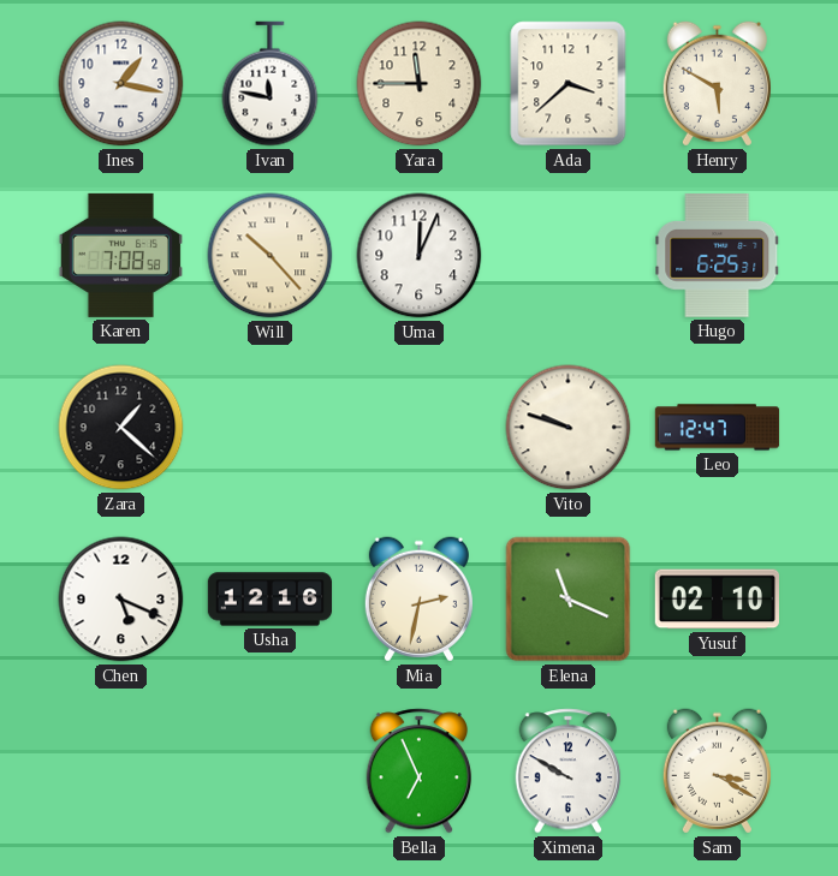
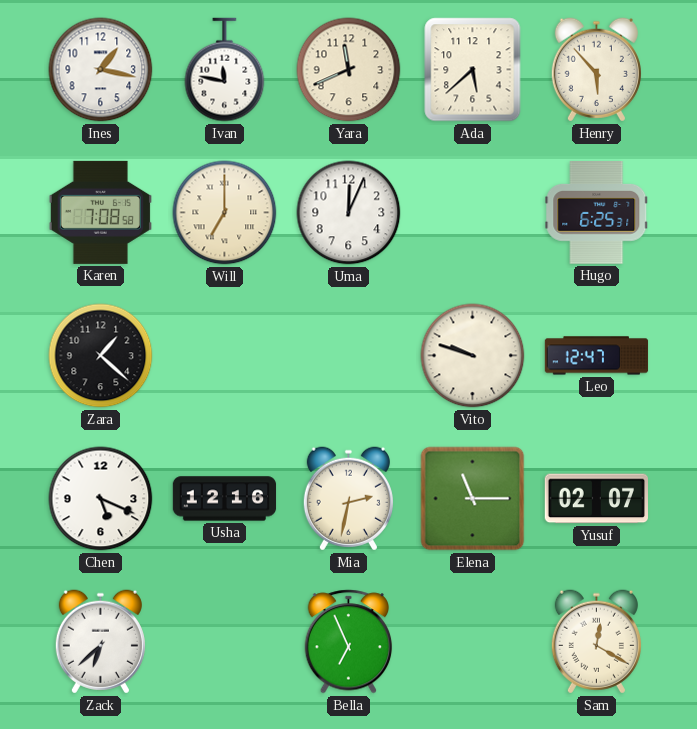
Yara: 11:45 -> 11:41 (349, 70)
Ada: 3:38 -> 5:38 (473, 70)
Henry: 5:50 -> 5:53 (596, 70)
Will: 10:23 -> 7:00 (225, 213)
Elena: 11:19 -> 11:15 (473, 499)
Yusuf: 02:10 -> 02:07 (596, 499)
Zack: none -> 6:38 (100, 642)
Ximena: 9:50 -> none (569, 771)
Sam: 3:20 -> 12:20 (596, 642)
